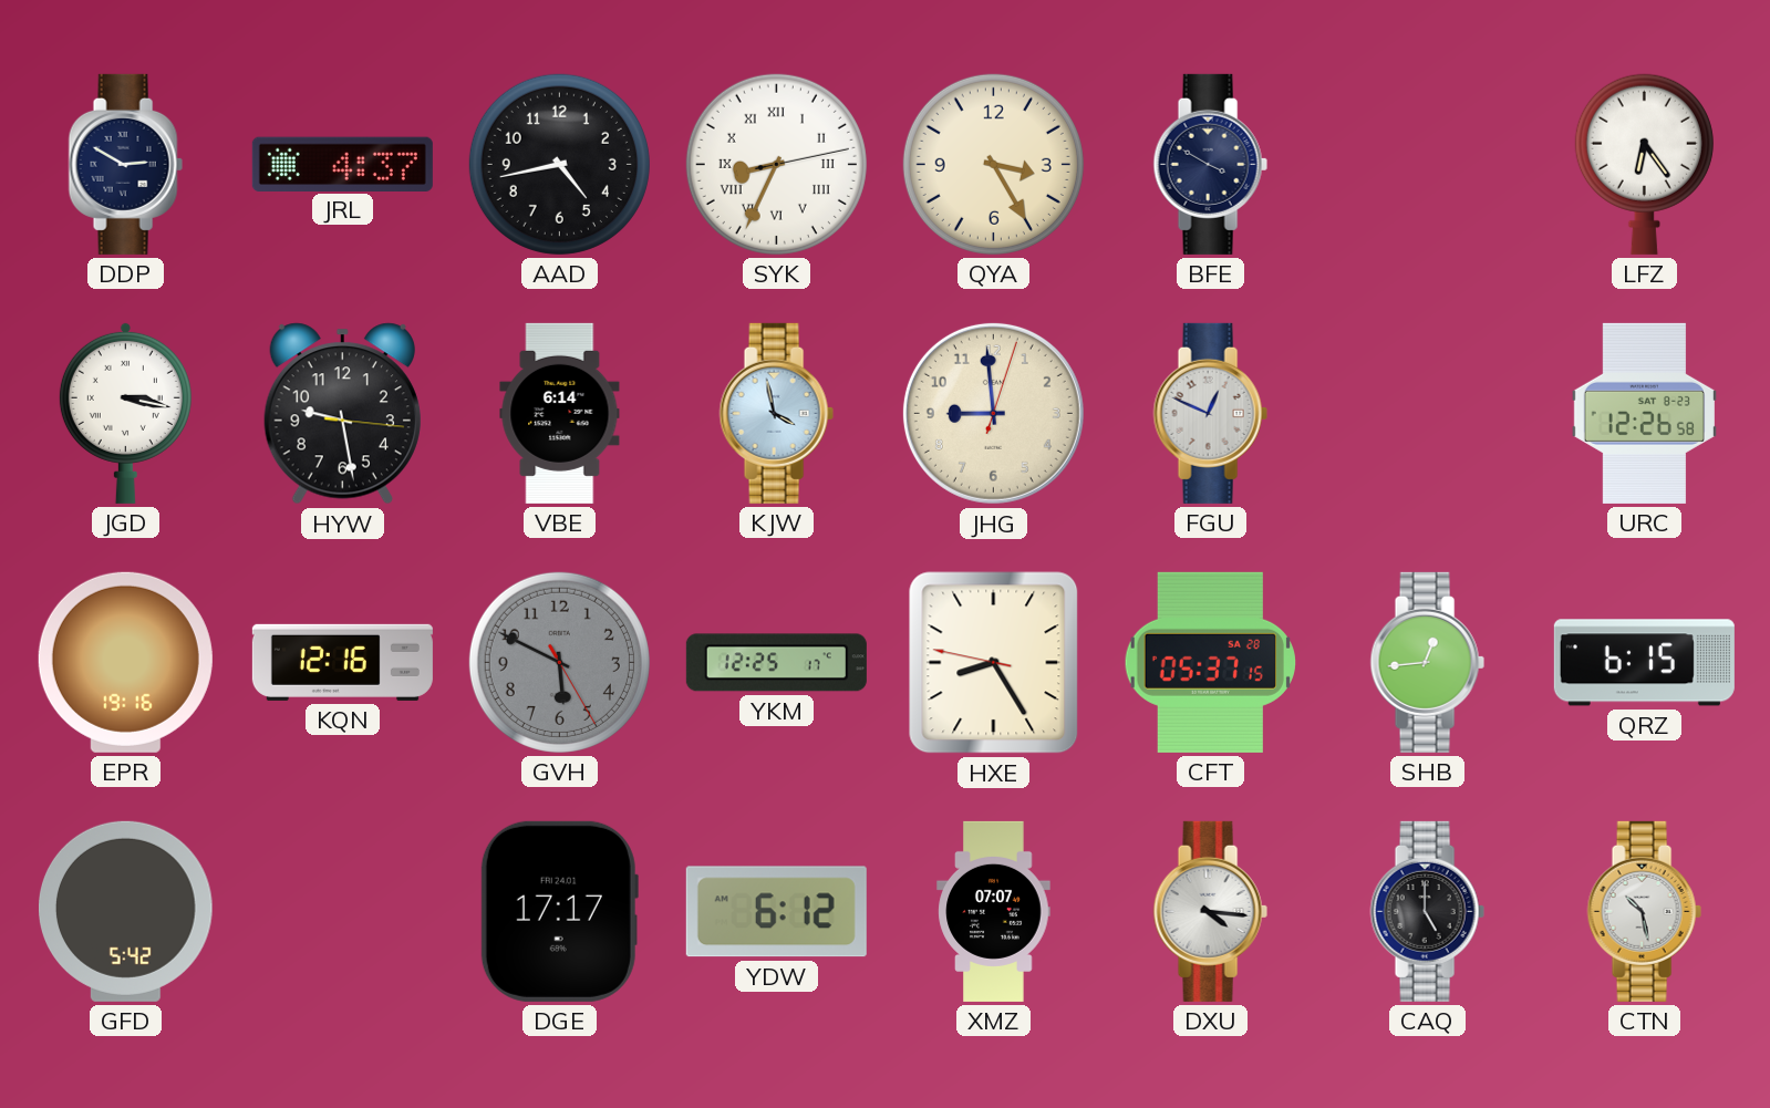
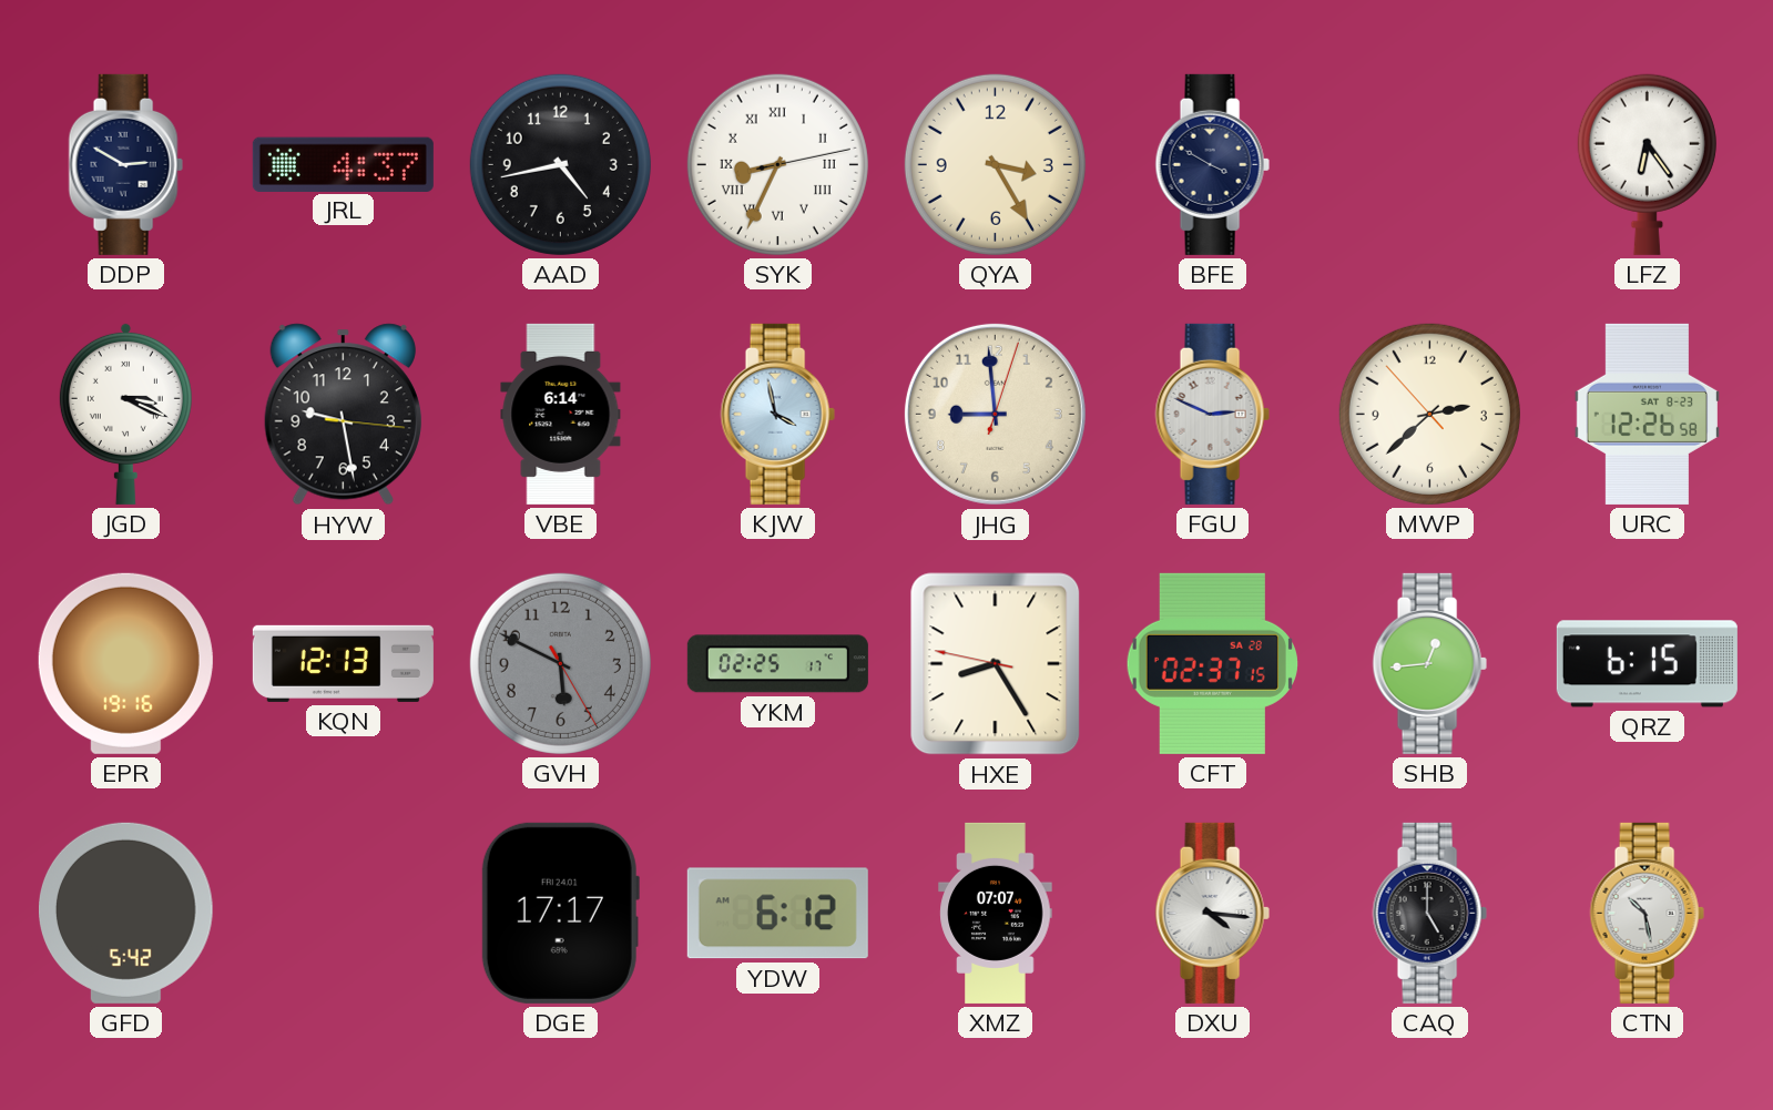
JGD: 3:17 -> 3:19 (125, 414)
FGU: 12:49 -> 2:49 (1212, 414)
MWP: none -> 2:37 (1429, 414)
KQN: 12:16 -> 12:13 (343, 663)
YKM: 12:25 -> 02:25 (777, 664)
CFT: 05:37 -> 02:37 (1212, 663)
